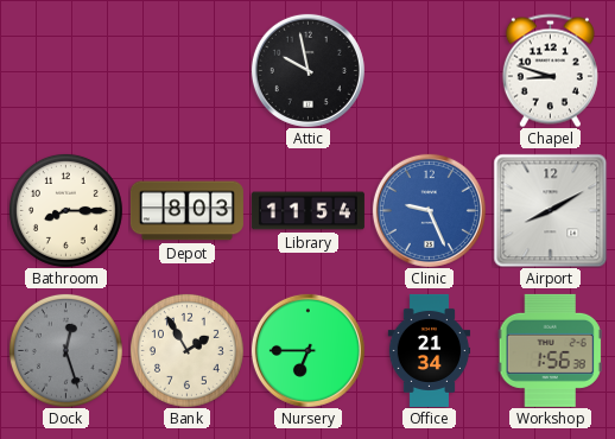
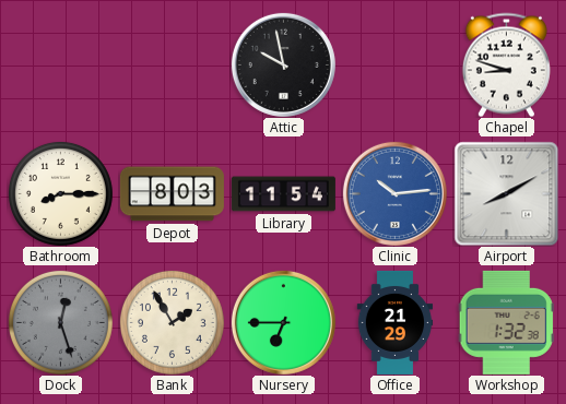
Clinic: 9:26 -> 10:14 (394, 193)
Office: 21:34 -> 21:29 (396, 322)
Workshop: 1:56 -> 1:32 (506, 322)
